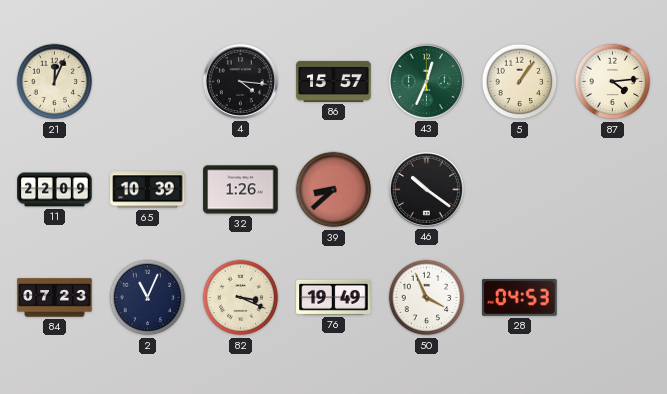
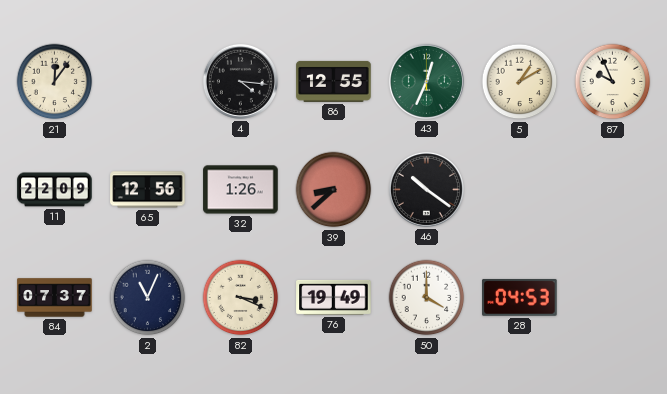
21: 12:04 -> 12:06 (55, 82)
86: 15:57 -> 12:55 (334, 81)
5: 1:06 -> 1:10 (520, 82)
87: 4:14 -> 9:56 (613, 82)
65: 10:39 -> 12:56 (148, 190)
84: 07:23 -> 07:37 (55, 298)
50: 3:56 -> 4:00 (427, 298)
